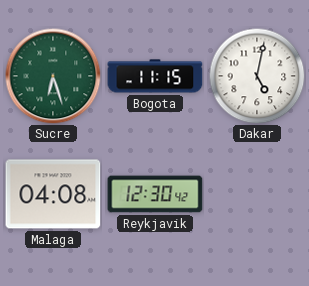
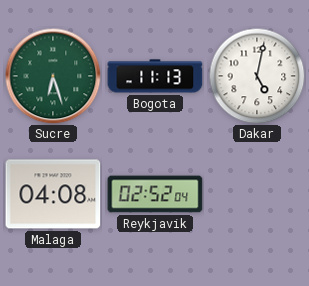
Bogota: 11:15 -> 11:13 (155, 76)
Reykjavik: 12:30 -> 02:52 (155, 194)
